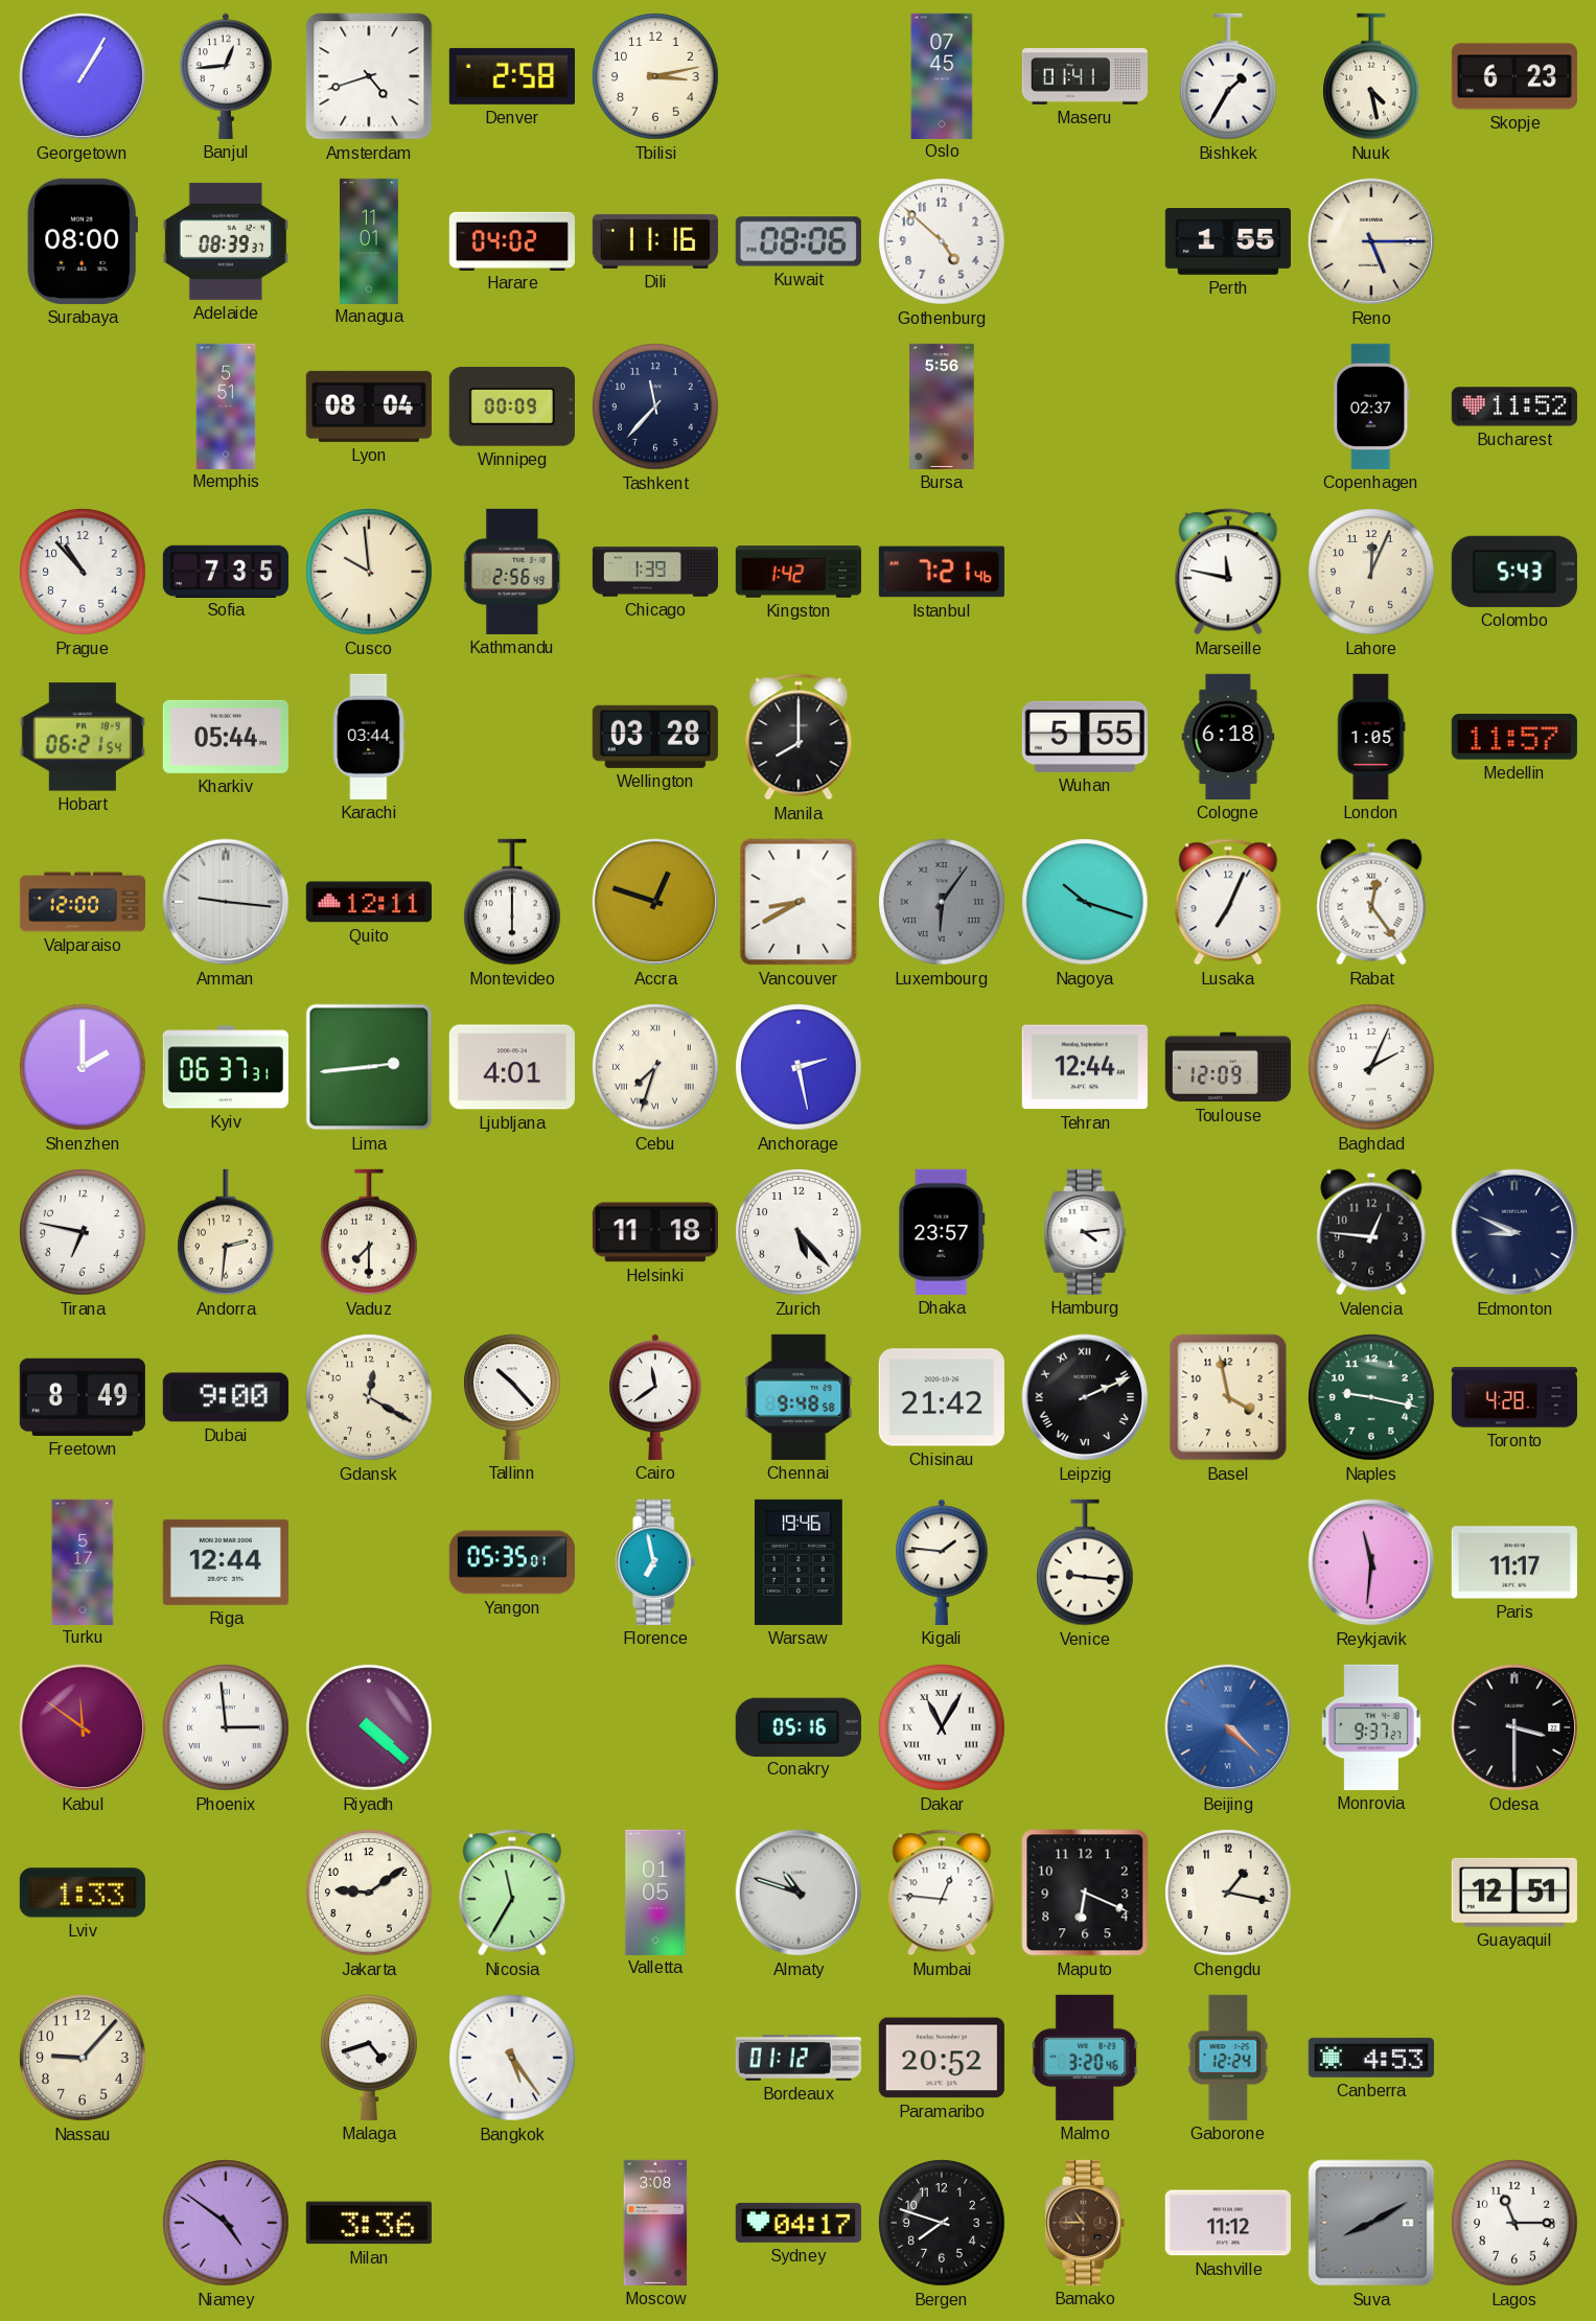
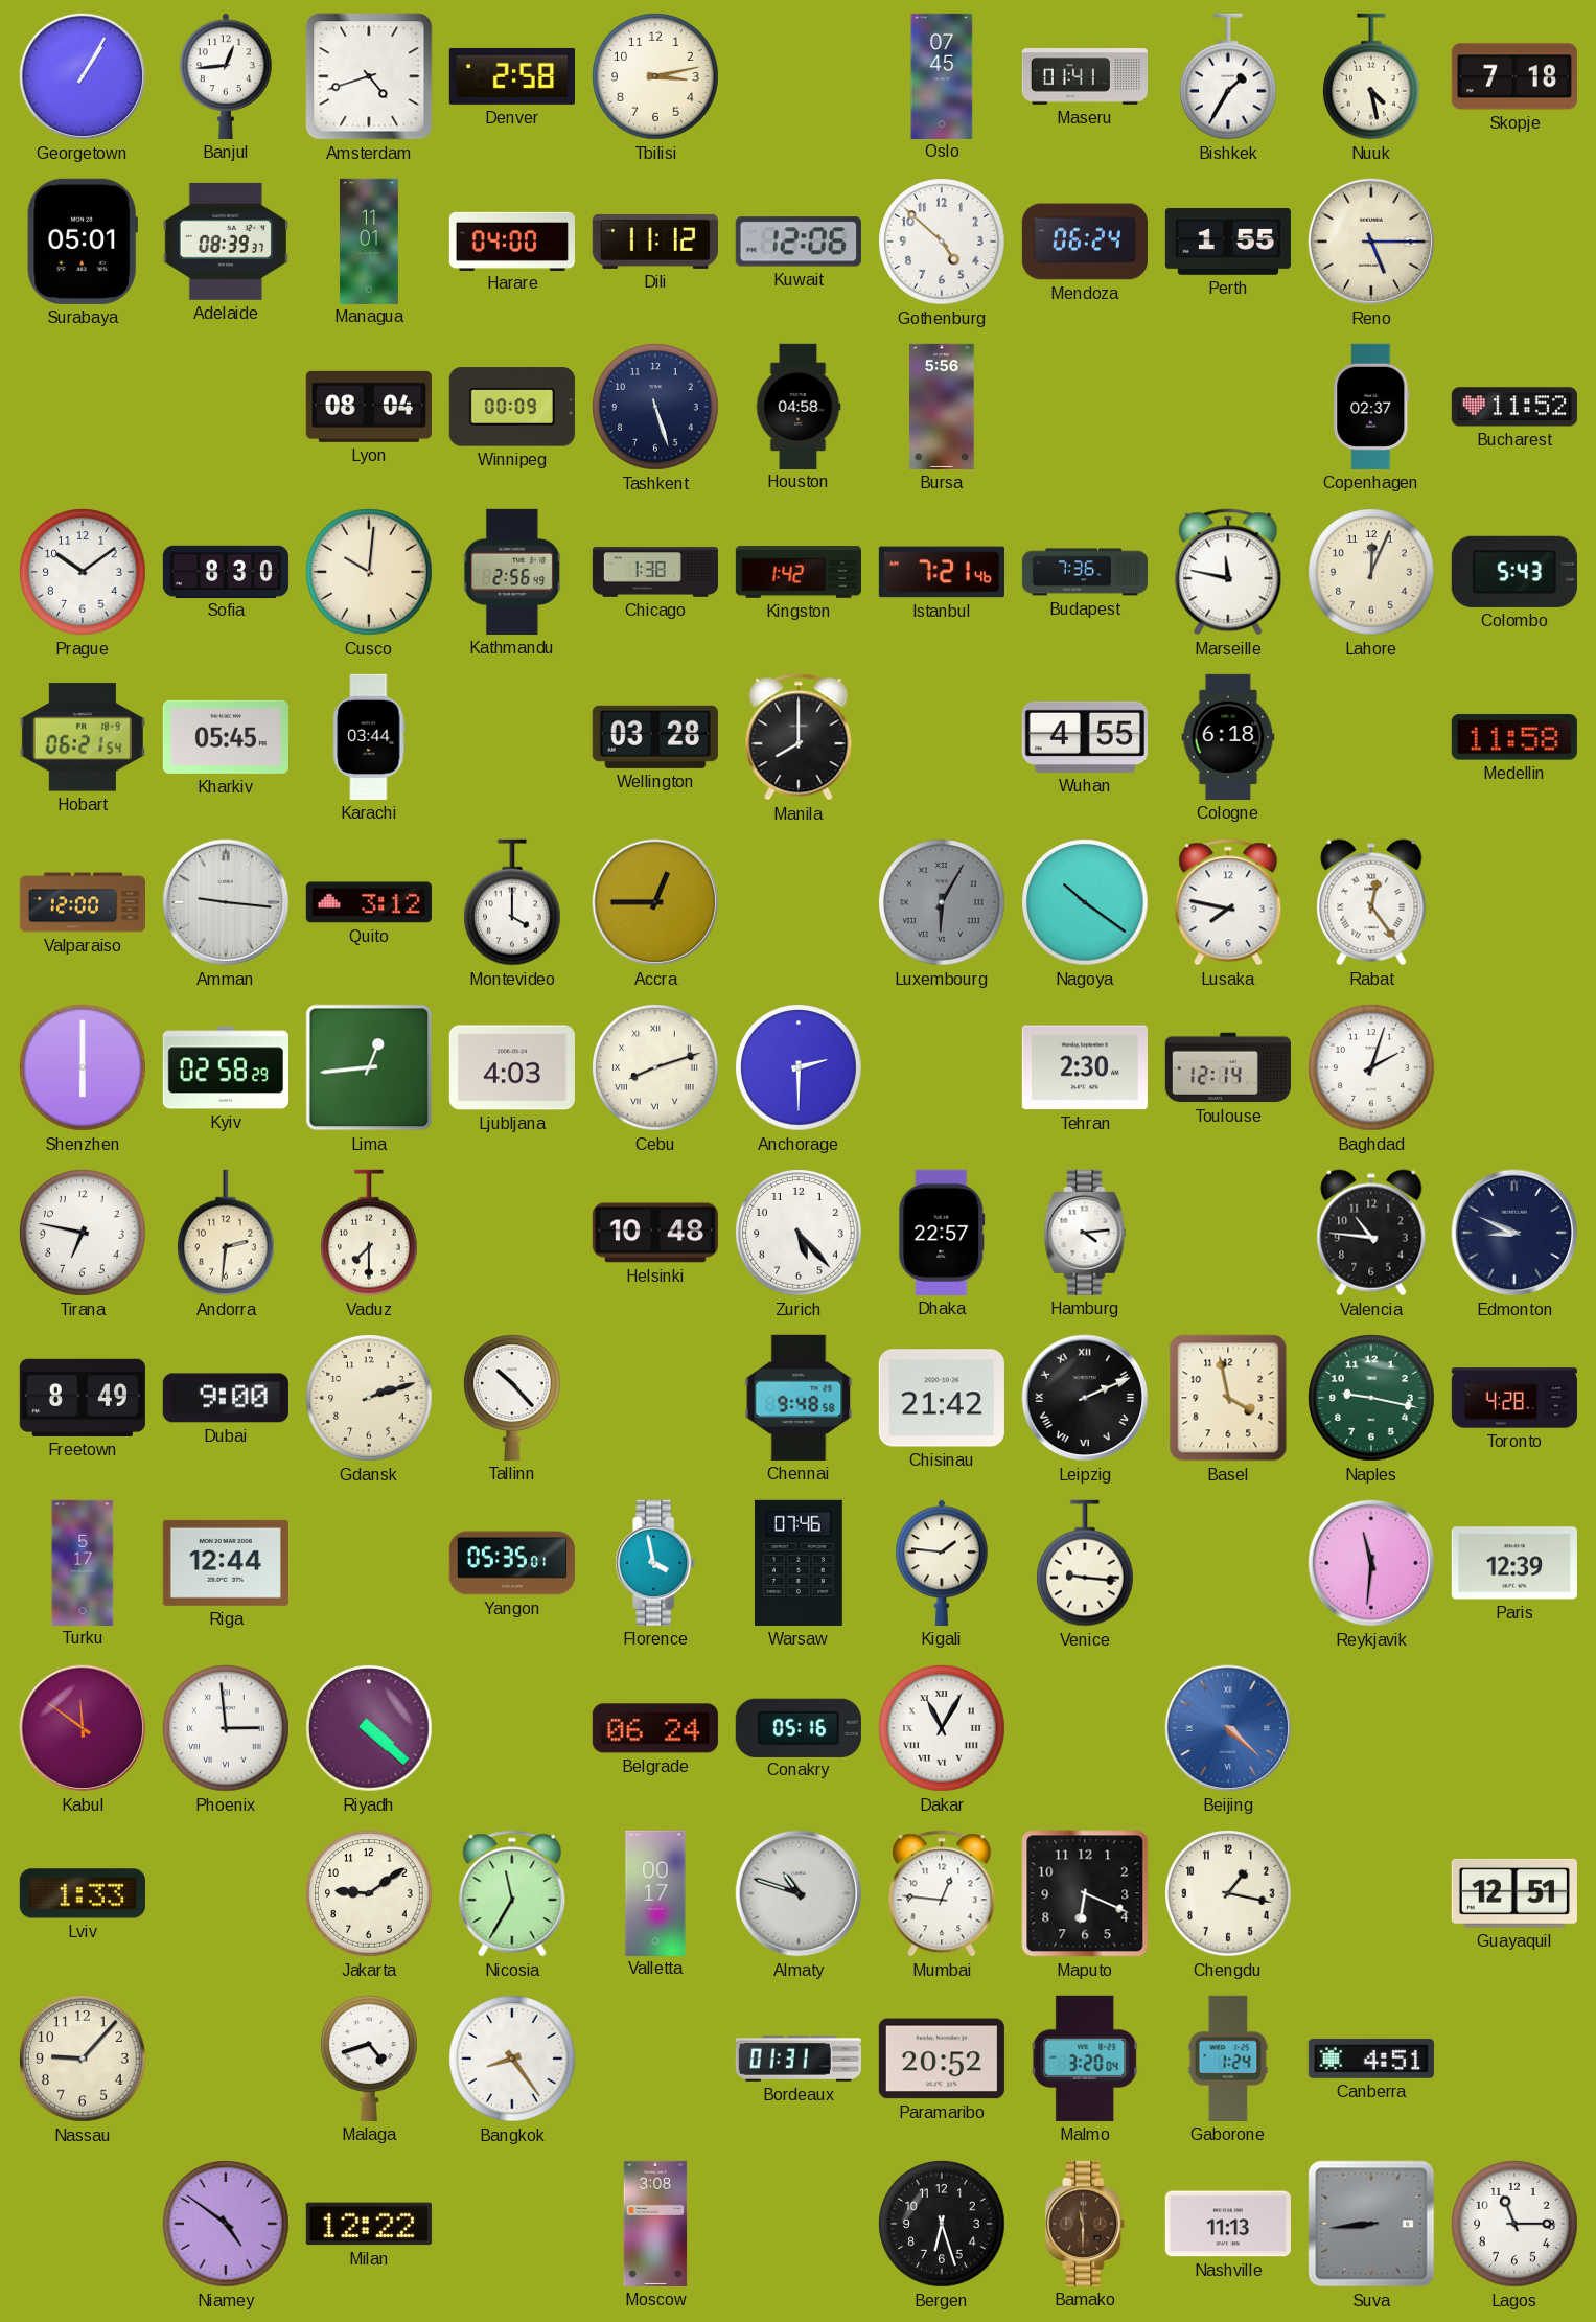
Skopje: 6:23 -> 7:18 (1514, 76)
Surabaya: 08:00 -> 05:01 (83, 242)
Harare: 04:02 -> 04:00 (512, 240)
Dili: 11:16 -> 11:12 (655, 242)
Kuwait: 08:06 -> 12:06 (799, 242)
Mendoza: none -> 06:24 (1085, 242)
Memphis: 5:51 -> none (226, 405)
Tashkent: 11:37 -> 5:27 (655, 407)
Houston: none -> 04:58 (799, 406)
Prague: 10:53 -> 10:09 (83, 572)
Sofia: 7:35 -> 8:30 (226, 571)
Cusco: 9:59 -> 10:01 (369, 572)
Chicago: 1:39 -> 1:38 (654, 572)
Budapest: none -> 7:36 (1084, 572)
Kharkiv: 05:44 -> 05:45 (226, 737)
Wuhan: 5:55 -> 4:55 (1085, 737)
London: 1:05 -> none (1371, 737)
Medellin: 11:57 -> 11:58 (1514, 737)
Quito: 12:11 -> 3:12 (369, 902)
Montevideo: 6:00 -> 4:00 (513, 902)
Accra: 12:48 -> 12:45 (655, 902)
Vancouver: 8:40 -> none (799, 902)
Luxembourg: 6:06 -> 6:05 (942, 902)
Nagoya: 10:18 -> 10:21 (1085, 902)
Lusaka: 7:04 -> 7:47 (1228, 902)
Shenzhen: 2:00 -> 6:00 (83, 1067)
Kyiv: 06:37 -> 02:58 (226, 1067)
Lima: 2:44 -> 12:44 (369, 1067)
Ljubljana: 4:01 -> 4:03 (512, 1067)
Cebu: 7:33 -> 8:12 (655, 1067)
Anchorage: 2:28 -> 2:30 (799, 1067)
Tehran: 12:44 -> 2:30 (1085, 1067)
Toulouse: 12:09 -> 12:14 (1228, 1067)
Baghdad: 2:04 -> 2:03 (1371, 1067)
Helsinki: 11:18 -> 10:48 (655, 1233)
Dhaka: 23:57 -> 22:57 (942, 1233)
Valencia: 12:46 -> 10:46 (1371, 1233)
Gdansk: 12:20 -> 2:12 (369, 1398)
Cairo: 11:39 -> none (655, 1397)
Florence: 6:58 -> 3:58 (655, 1563)
Warsaw: 19:46 -> 07:46 (799, 1563)
Paris: 11:17 -> 12:39 (1514, 1563)
Belgrade: none -> 06:24 (655, 1728)
Monrovia: 9:37 -> none (1371, 1727)
Odesa: 3:30 -> none (1514, 1727)
Valletta: 01:05 -> 00:17 (655, 1892)
Bangkok: 5:24 -> 8:24 (512, 2059)
Bordeaux: 01:12 -> 01:31 (799, 2059)
Malmo: 3:20:46 -> 3:20:04 (1085, 2059)
Gaborone: 12:24 -> 1:24 (1228, 2059)
Canberra: 4:53 -> 4:51 (1371, 2059)
Milan: 3:36 -> 12:22 (369, 2224)
Sydney: 04:17 -> none (799, 2223)
Bergen: 7:48 -> 6:27 (942, 2224)
Bamako: 10:45 -> 11:30 (1085, 2224)
Nashville: 11:12 -> 11:13 (1228, 2224)
Suva: 8:10 -> 8:44 (1371, 2224)
